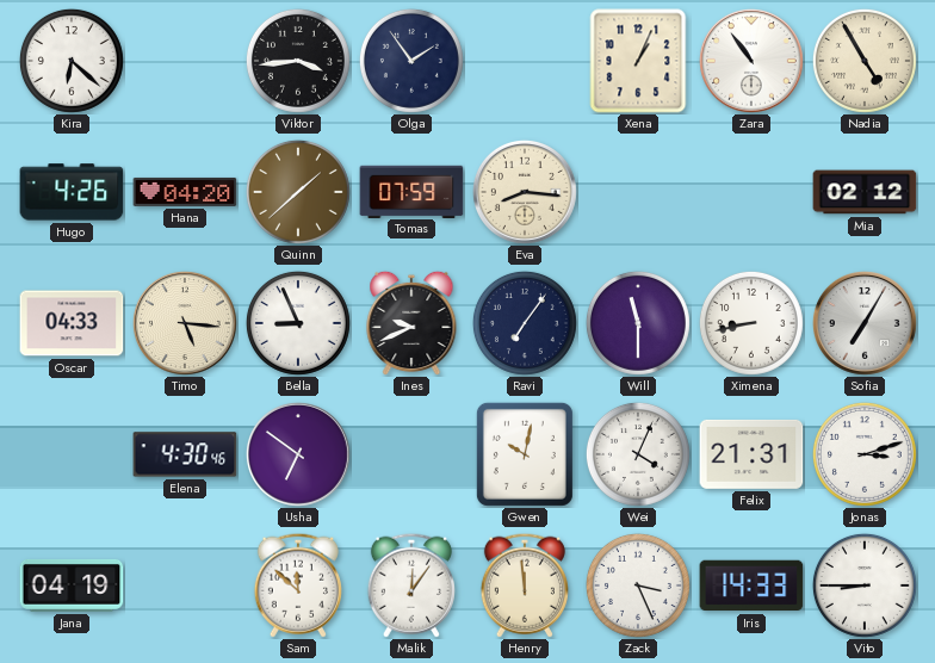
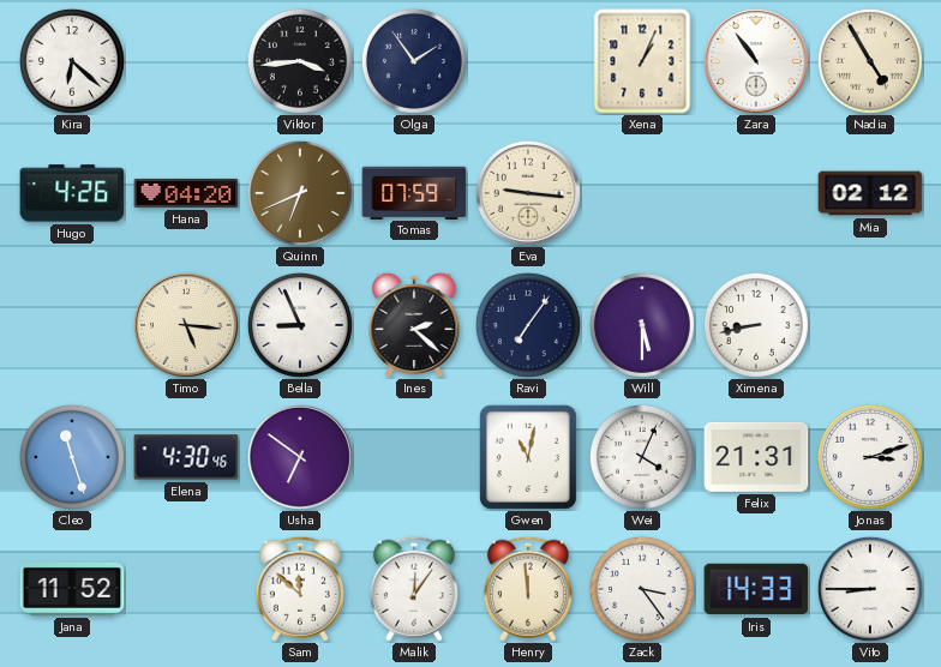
Quinn: 1:38 -> 6:41 (300, 193)
Eva: 8:16 -> 9:16 (528, 193)
Oscar: 04:33 -> none (72, 323)
Ines: 9:41 -> 2:22 (414, 325)
Will: 11:30 -> 5:30 (642, 325)
Sofia: 7:05 -> none (865, 323)
Cleo: none -> 11:27 (72, 457)
Gwen: 10:02 -> 11:02 (528, 457)
Jana: 04:19 -> 11:52 (72, 589)
Zack: 3:26 -> 3:24 (642, 589)
